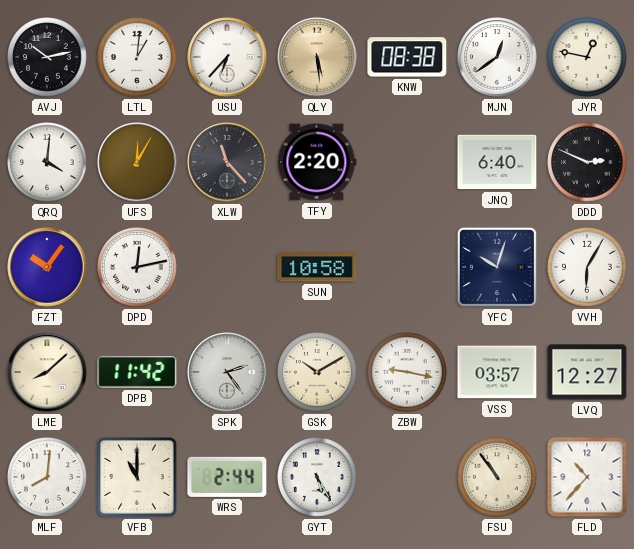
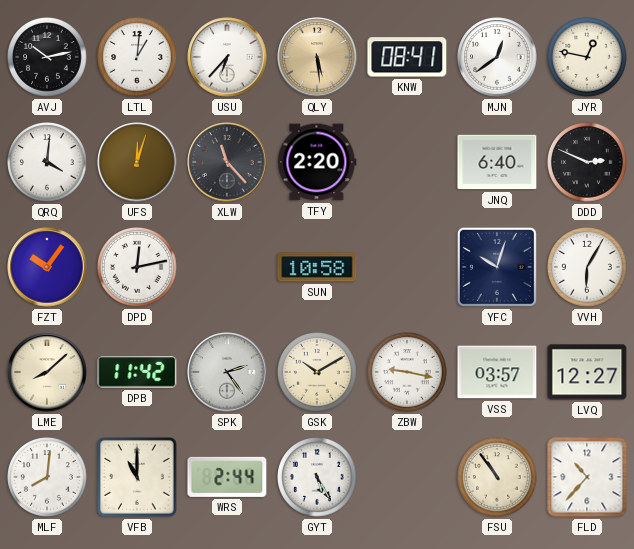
KNW: 08:38 -> 08:41 (407, 57)
UFS: 12:05 -> 12:03 (137, 162)
